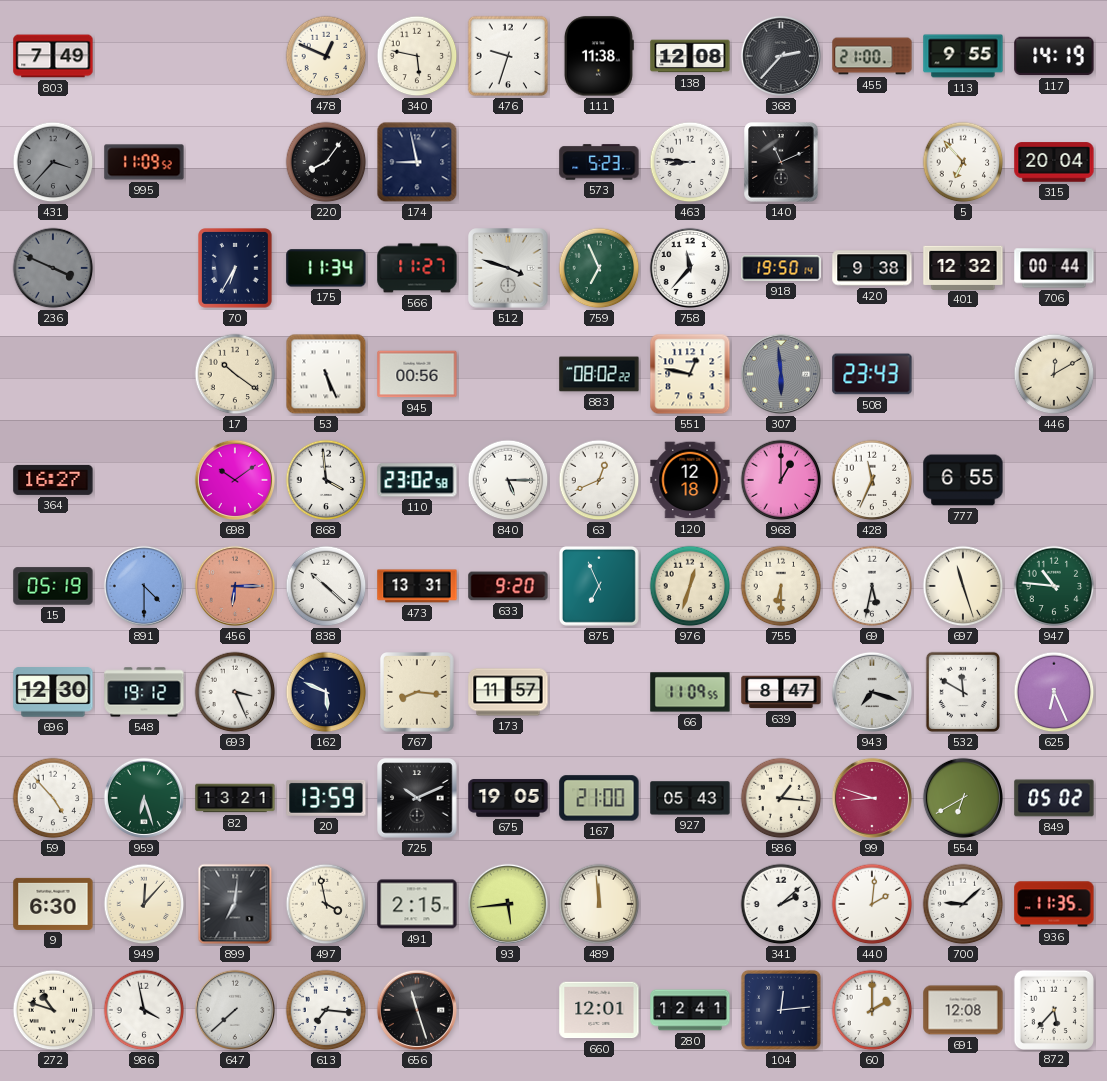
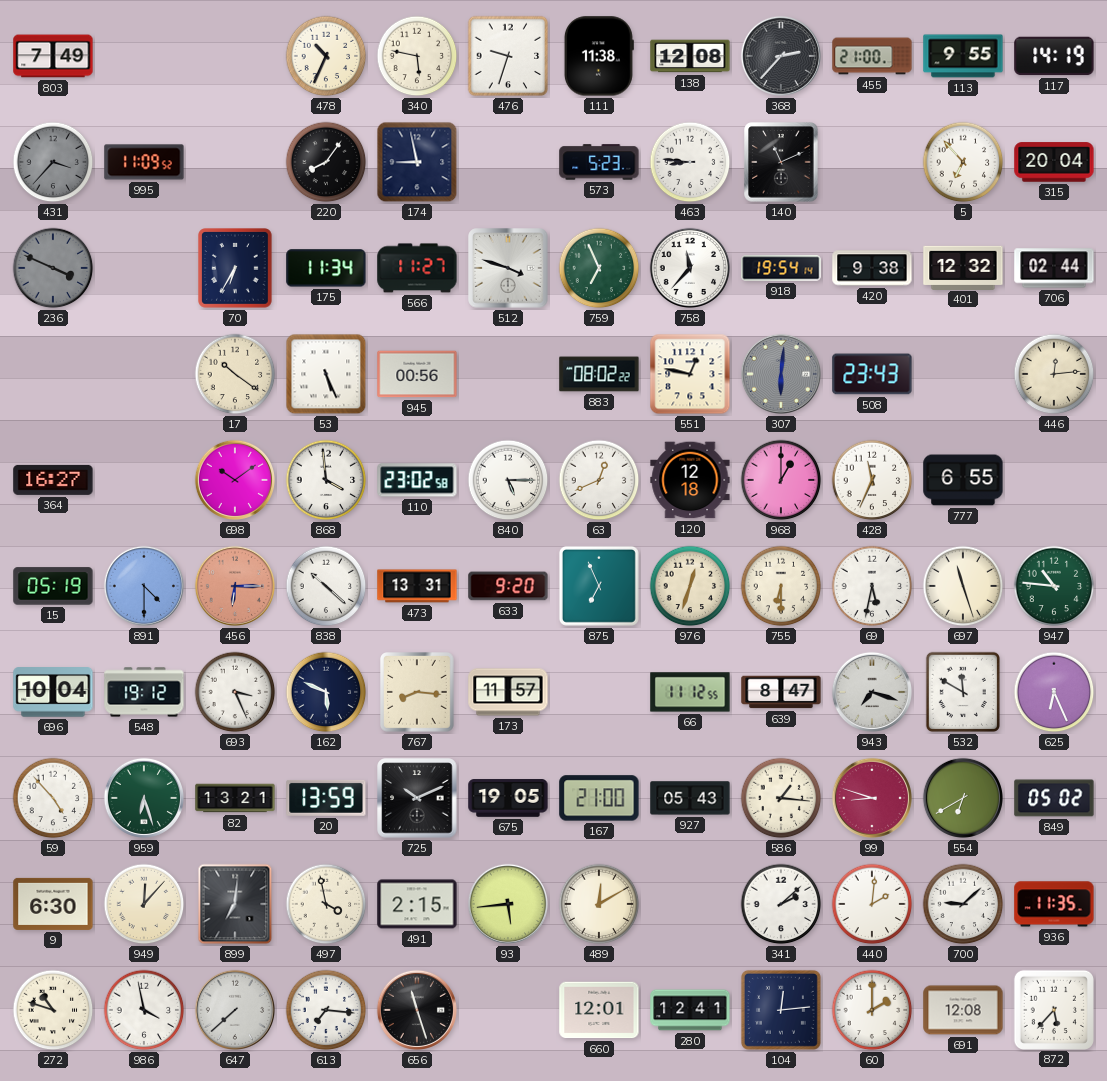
478: 12:49 -> 10:34 (326, 56)
918: 19:50 -> 19:54 (781, 268)
706: 00:44 -> 02:44 (1054, 268)
307: 5:59 -> 6:01 (781, 374)
446: 12:10 -> 12:14 (1054, 374)
696: 12:30 -> 10:04 (53, 692)
66: 11:09 -> 11:12 (690, 692)
489: 11:59 -> 12:10 (599, 904)
